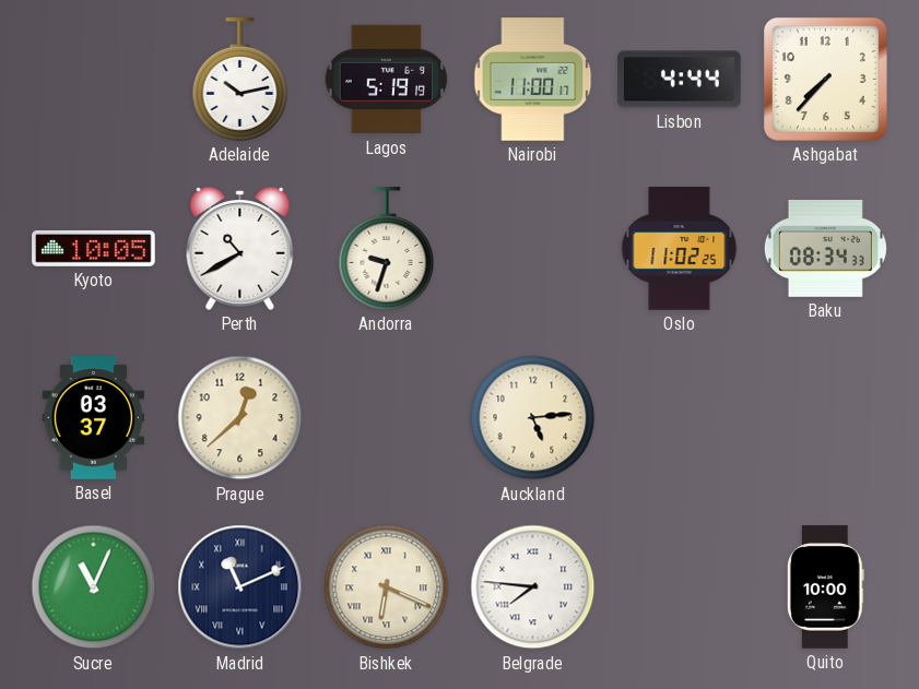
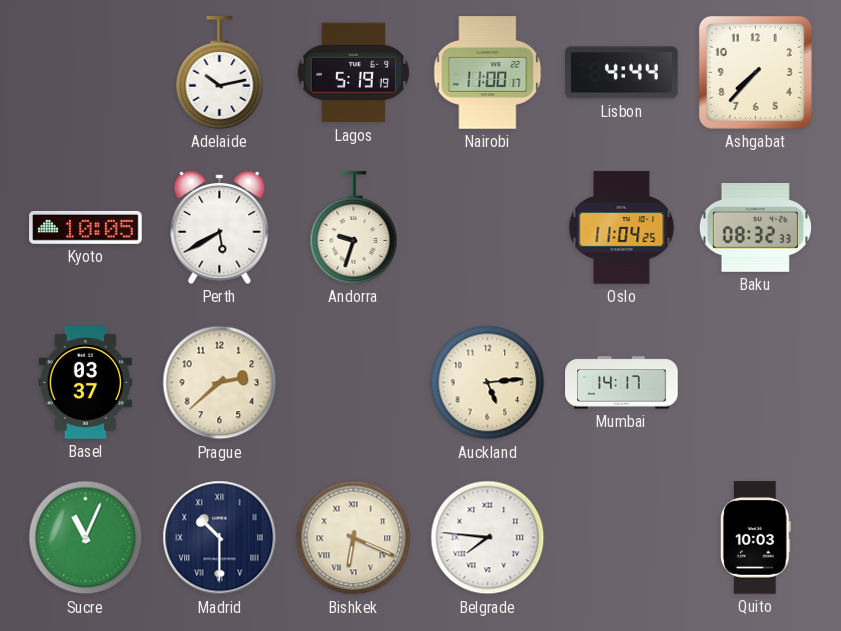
Perth: 10:40 -> 5:40 (220, 227)
Oslo: 11:02 -> 11:04 (622, 228)
Baku: 08:34 -> 08:32 (755, 228)
Prague: 12:38 -> 2:38 (220, 383)
Mumbai: none -> 14:17 (622, 383)
Madrid: 11:11 -> 10:30 (220, 538)
Quito: 10:00 -> 10:03 (755, 538)
